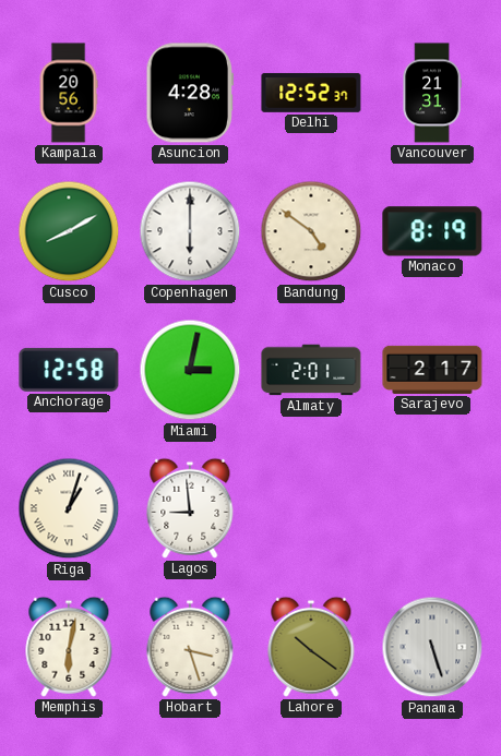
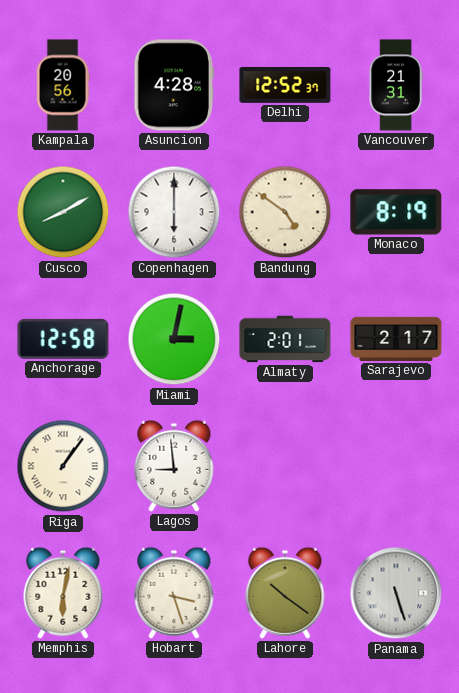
Riga: 1:03 -> 1:06 (63, 466)
